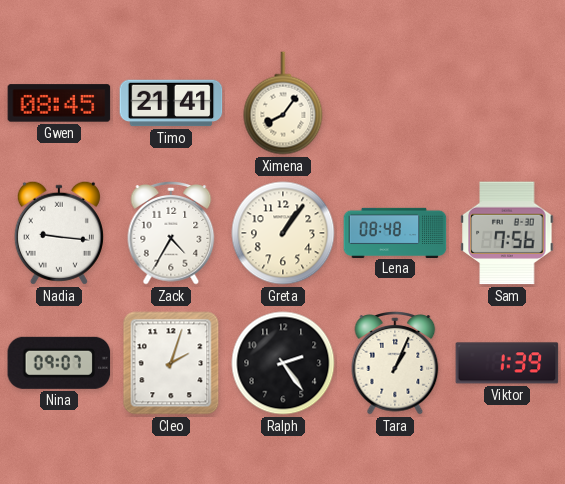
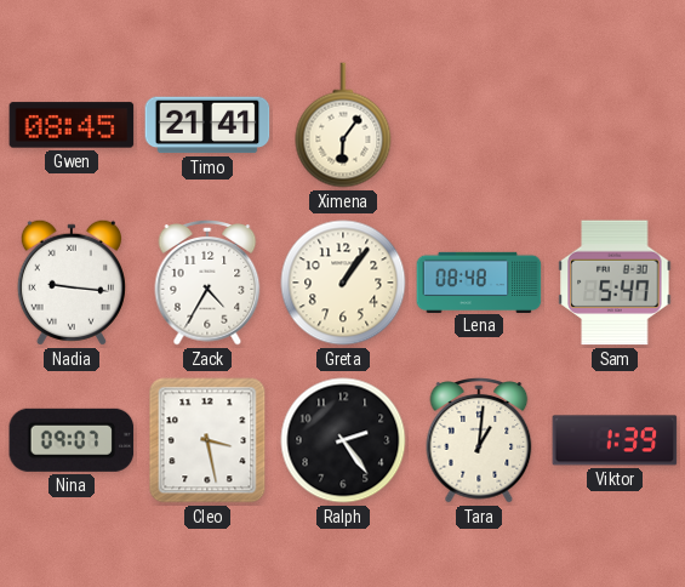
Ximena: 8:06 -> 6:06 (343, 125)
Sam: 7:56 -> 5:47 (615, 283)
Cleo: 2:03 -> 3:28 (207, 440)
Tara: 1:04 -> 1:01 (479, 441)
